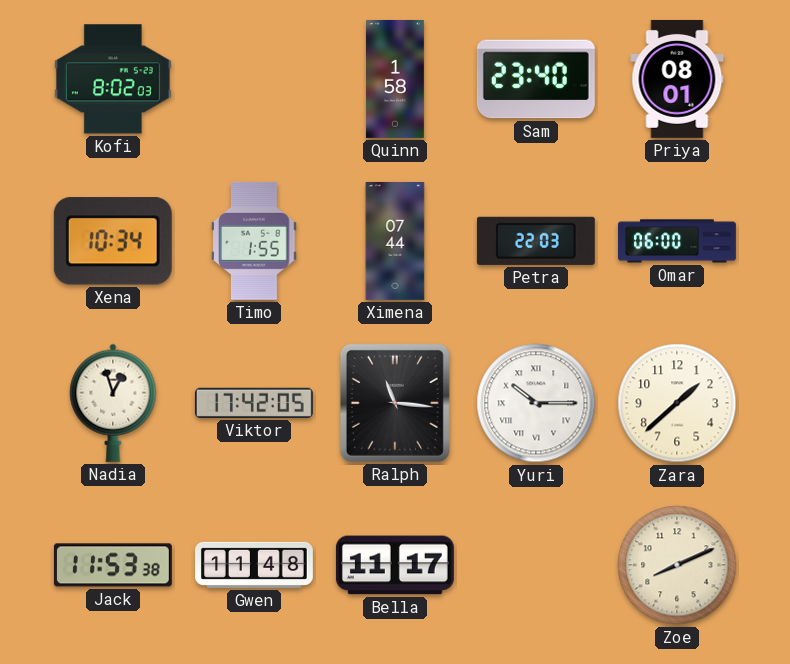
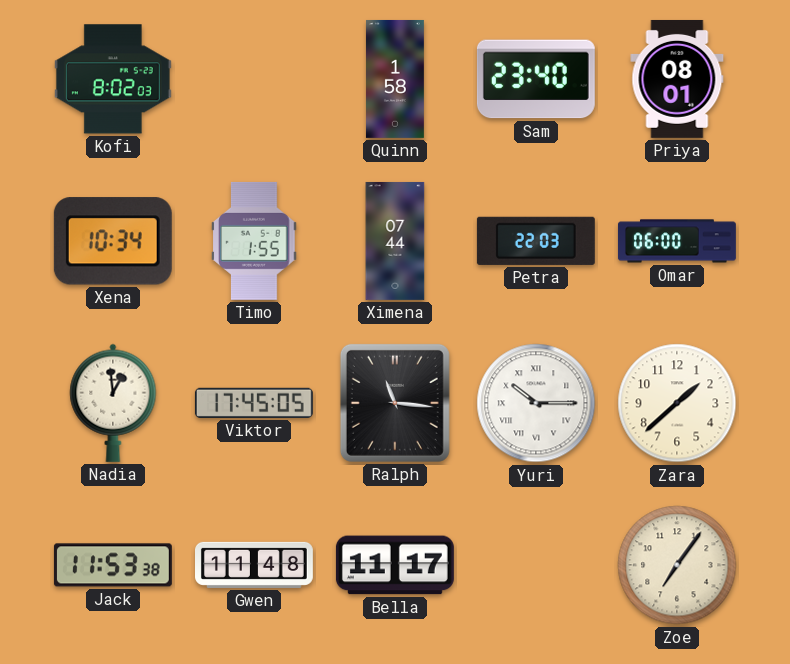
Nadia: 12:57 -> 12:59 (113, 403)
Viktor: 17:42 -> 17:45 (254, 403)
Zoe: 8:11 -> 7:06 (677, 565)
